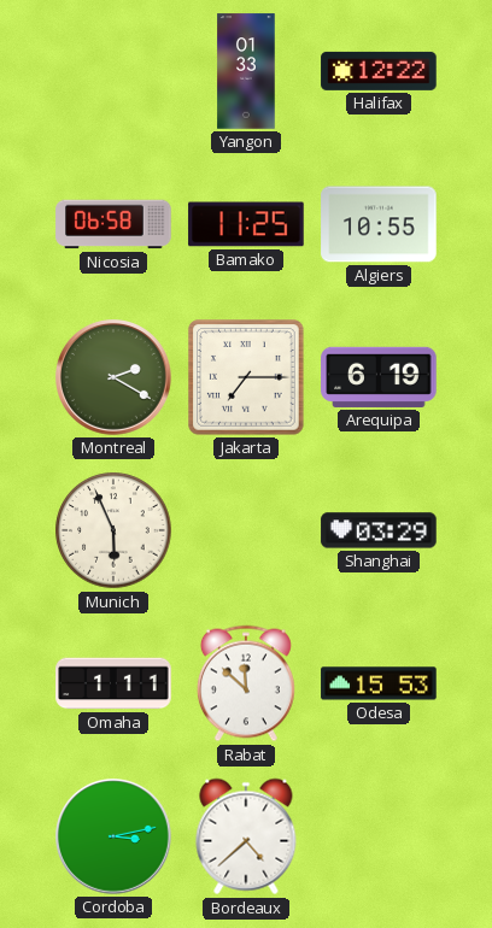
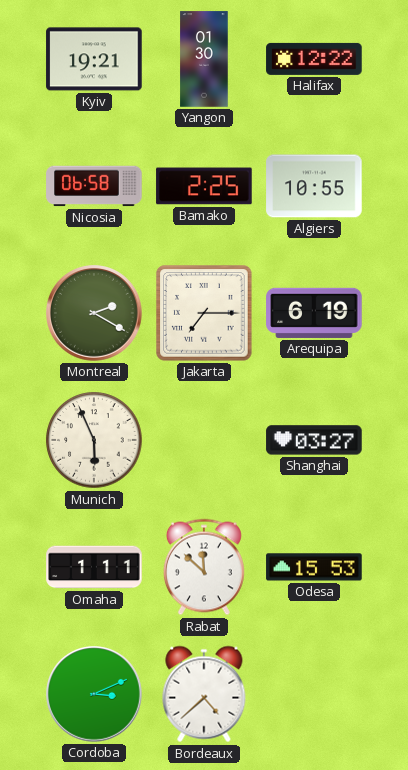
Kyiv: none -> 19:21 (94, 59)
Yangon: 01:33 -> 01:30 (204, 59)
Bamako: 11:25 -> 2:25 (204, 186)
Shanghai: 03:29 -> 03:27 (314, 440)
Cordoba: 3:13 -> 3:11 (95, 695)
